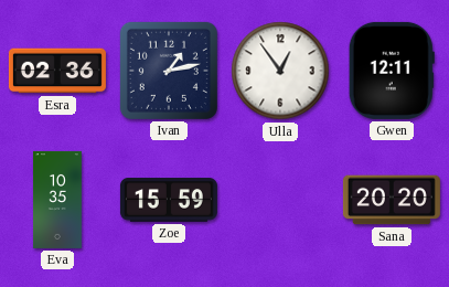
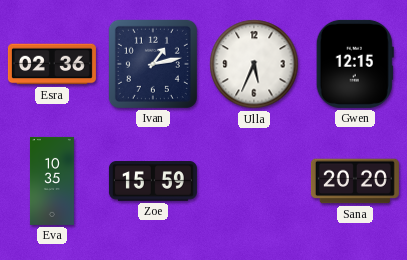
Ulla: 12:54 -> 5:34 (254, 64)
Gwen: 12:11 -> 12:15 (355, 64)
